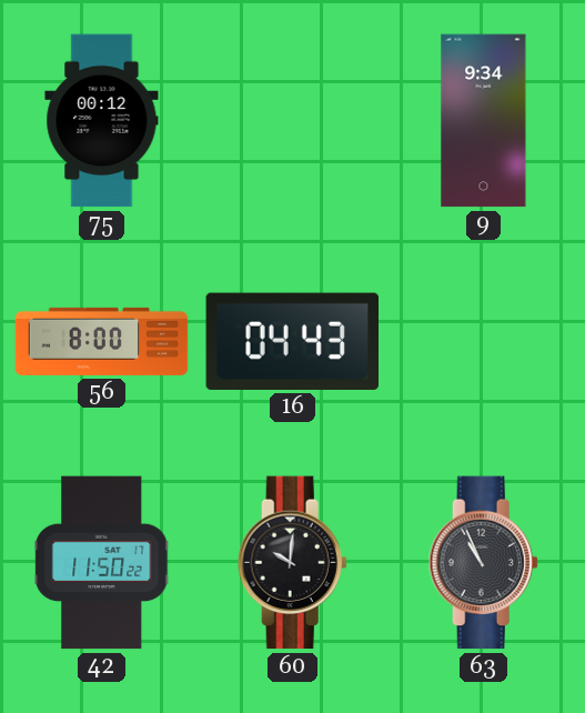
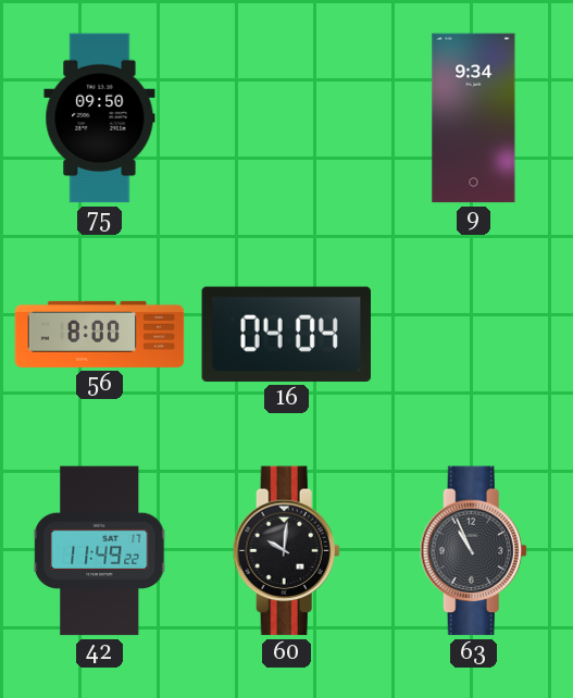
75: 00:12 -> 09:50 (100, 119)
16: 04:43 -> 04:04 (286, 334)
42: 11:50 -> 11:49 (100, 551)
